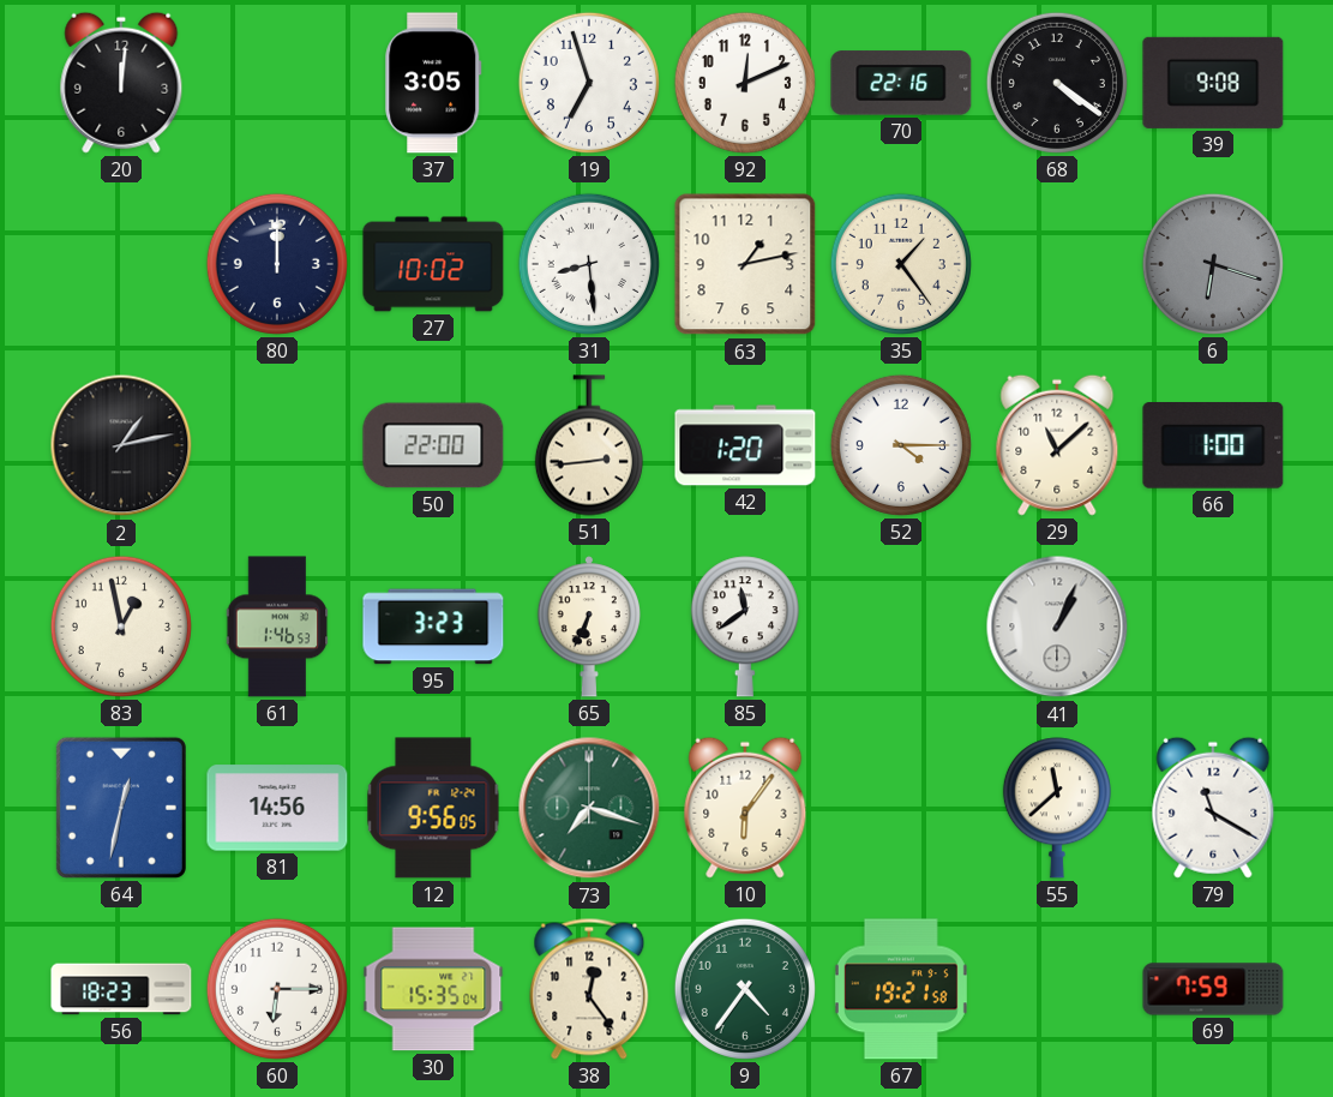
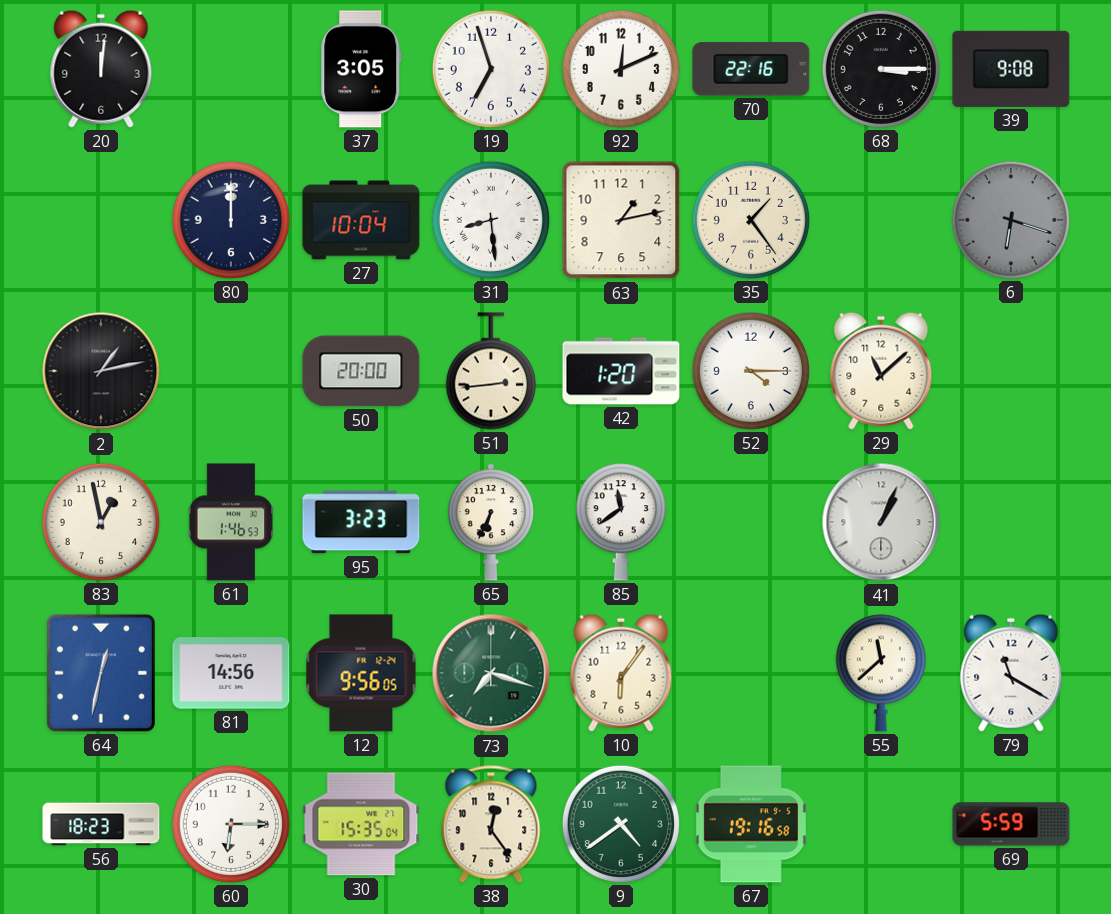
68: 4:21 -> 3:15 (881, 69)
27: 10:02 -> 10:04 (361, 220)
50: 22:00 -> 20:00 (361, 371)
66: 1:00 -> none (1213, 445)
9: 4:36 -> 4:39 (621, 824)
67: 19:21 -> 19:16 (751, 824)
69: 7:59 -> 5:59 (1011, 824)
